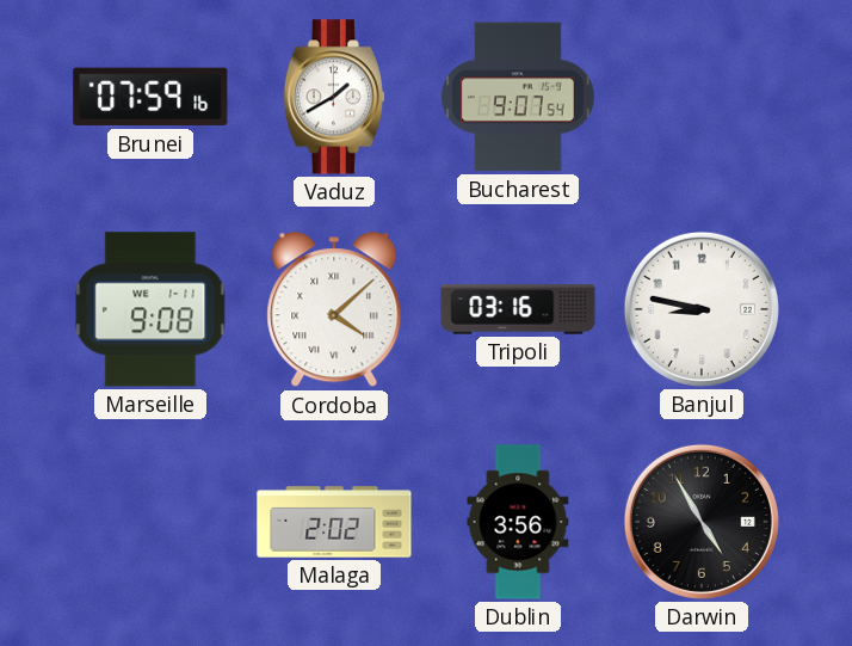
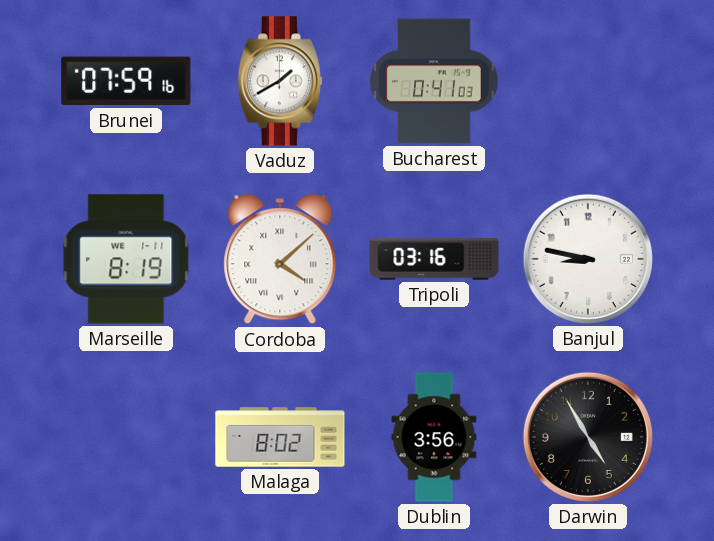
Bucharest: 9:07 -> 0:41 (434, 81)
Marseille: 9:08 -> 8:19 (126, 259)
Malaga: 2:02 -> 8:02 (280, 437)
